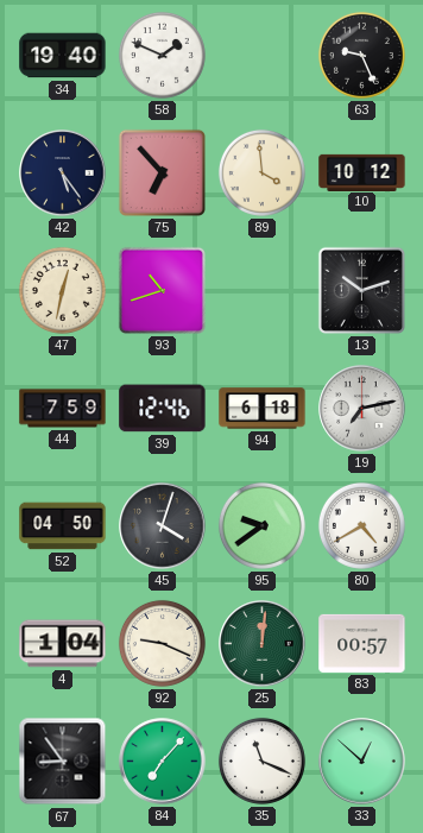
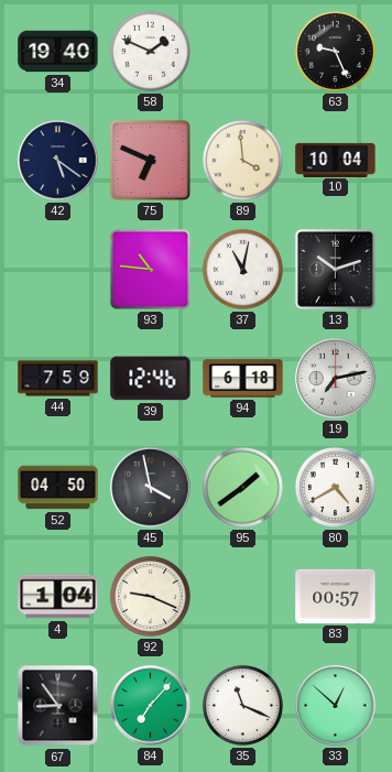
42: 5:24 -> 5:21 (58, 161)
75: 6:53 -> 6:49 (150, 160)
10: 10:12 -> 10:04 (336, 160)
47: 12:32 -> none (62, 290)
93: 10:42 -> 10:46 (150, 269)
37: none -> 11:02 (242, 269)
45: 4:03 -> 3:58 (151, 488)
95: 9:39 -> 1:39 (242, 487)
25: 12:01 -> none (263, 644)
